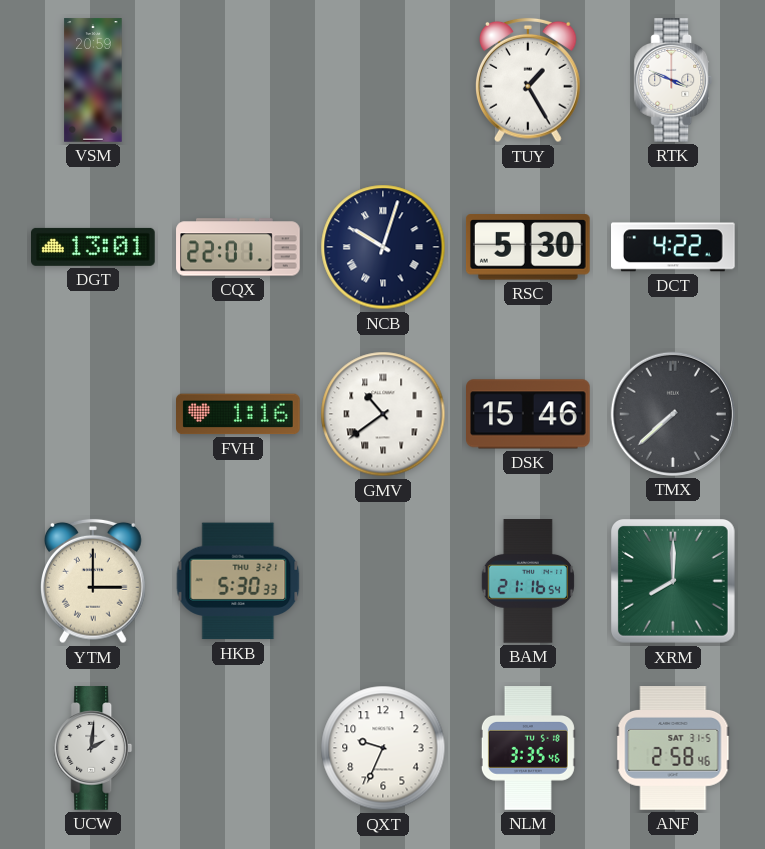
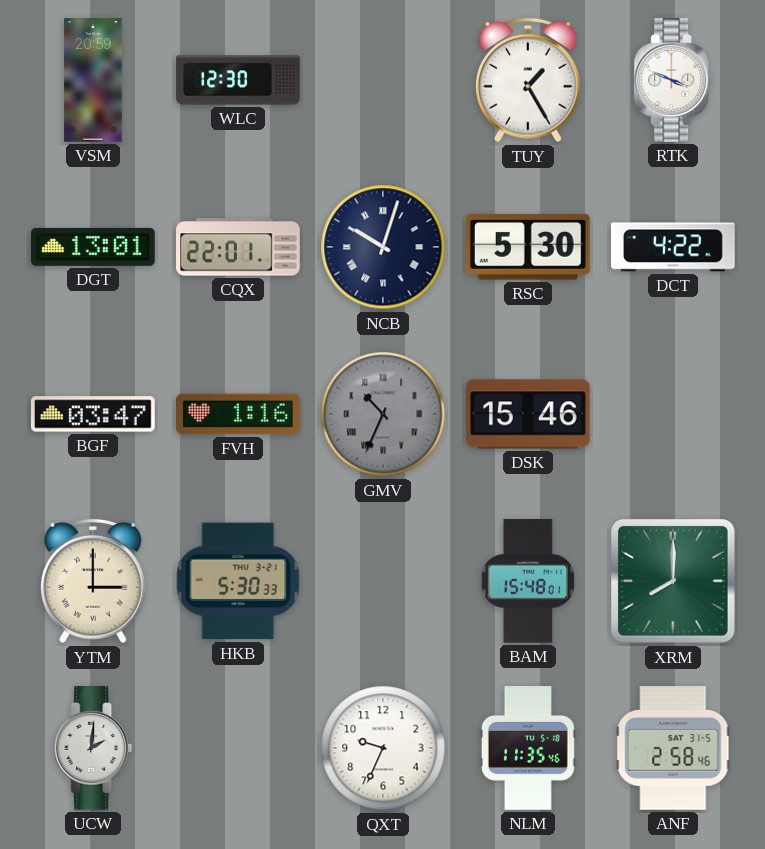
WLC: none -> 12:30 (238, 80)
BGF: none -> 03:47 (94, 414)
GMV: 10:39 -> 10:34 (383, 414)
GMV dial: white -> grey (383, 414)
TMX: 7:38 -> none (673, 414)
BAM: 21:16 -> 15:48 (528, 581)
NLM: 3:35 -> 11:35 (528, 748)
